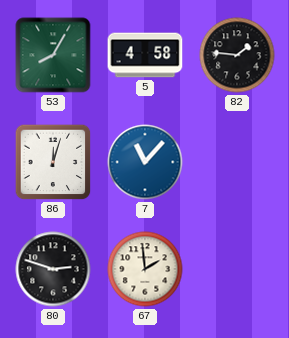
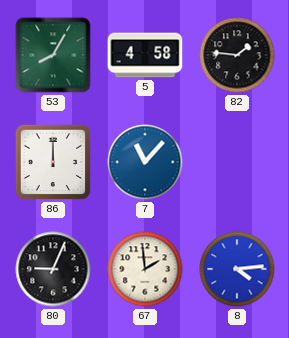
86: 12:03 -> 12:00 (53, 162)
80: 2:48 -> 9:04 (53, 269)
8: none -> 4:14 (237, 269)
